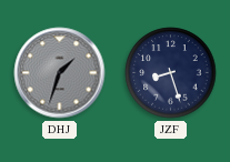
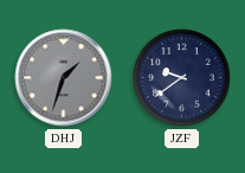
JZF: 8:27 -> 9:39 (182, 78)
